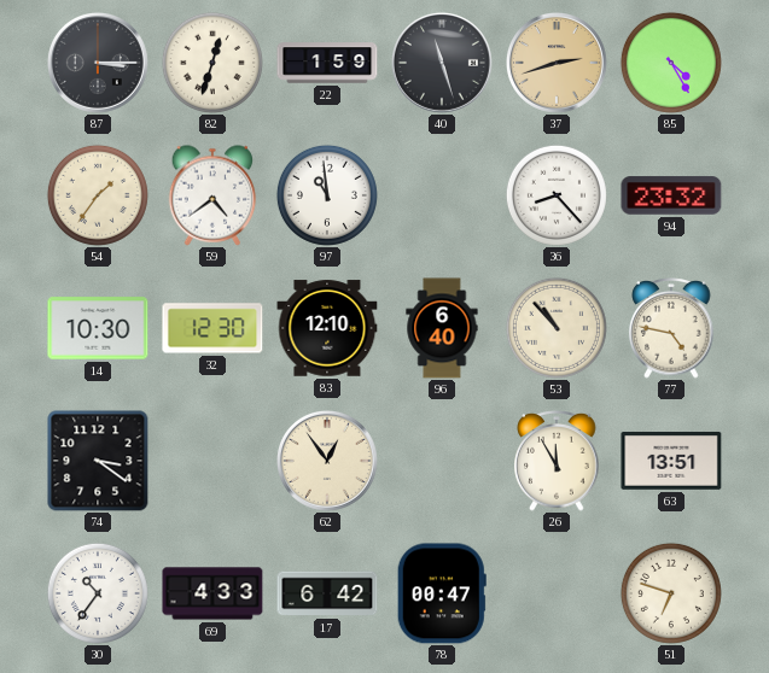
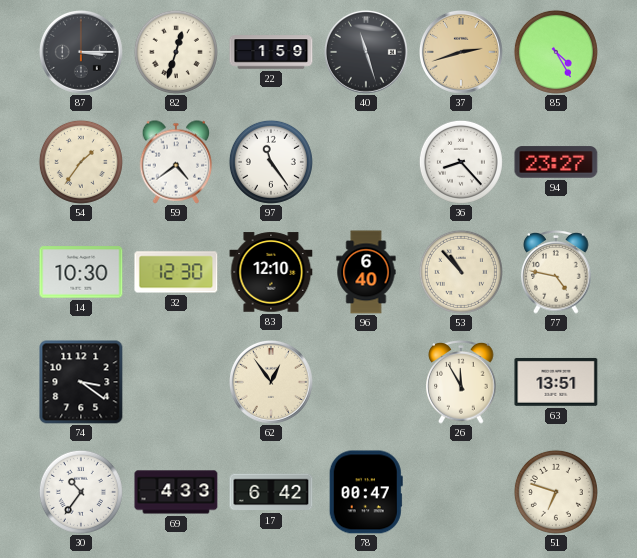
97: 10:59 -> 11:24 (271, 162)
94: 23:32 -> 23:27 (556, 162)
